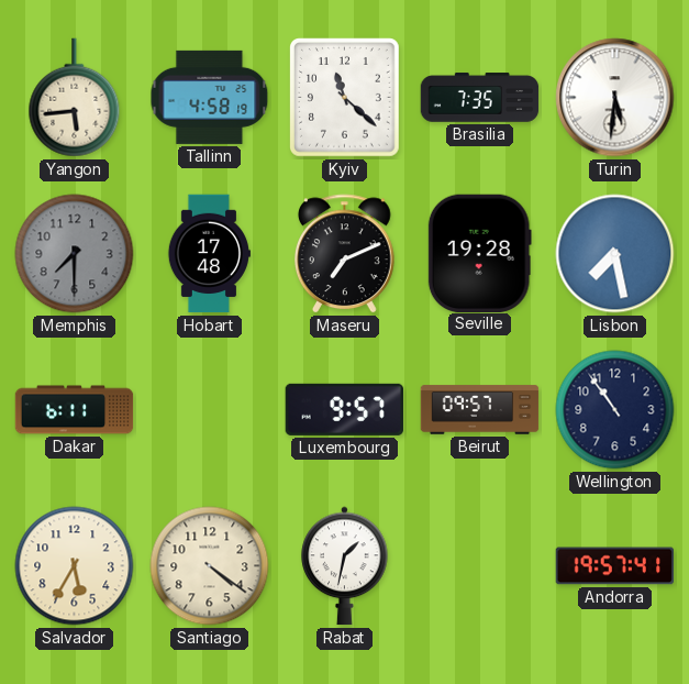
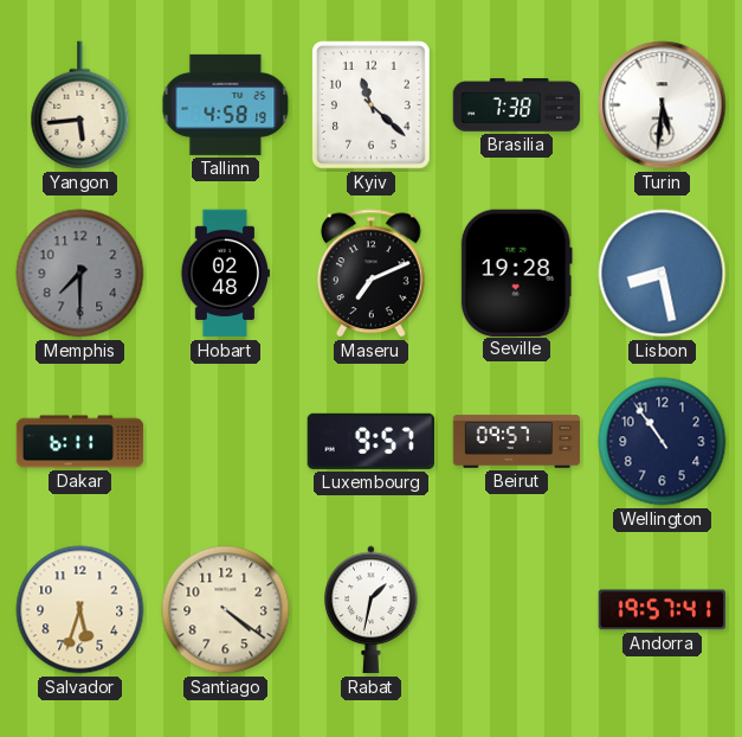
Brasilia: 7:35 -> 7:38 (517, 105)
Hobart: 17:48 -> 02:48 (225, 274)
Lisbon: 7:28 -> 8:28 (663, 274)
Salvador: 5:35 -> 5:33 (80, 610)
